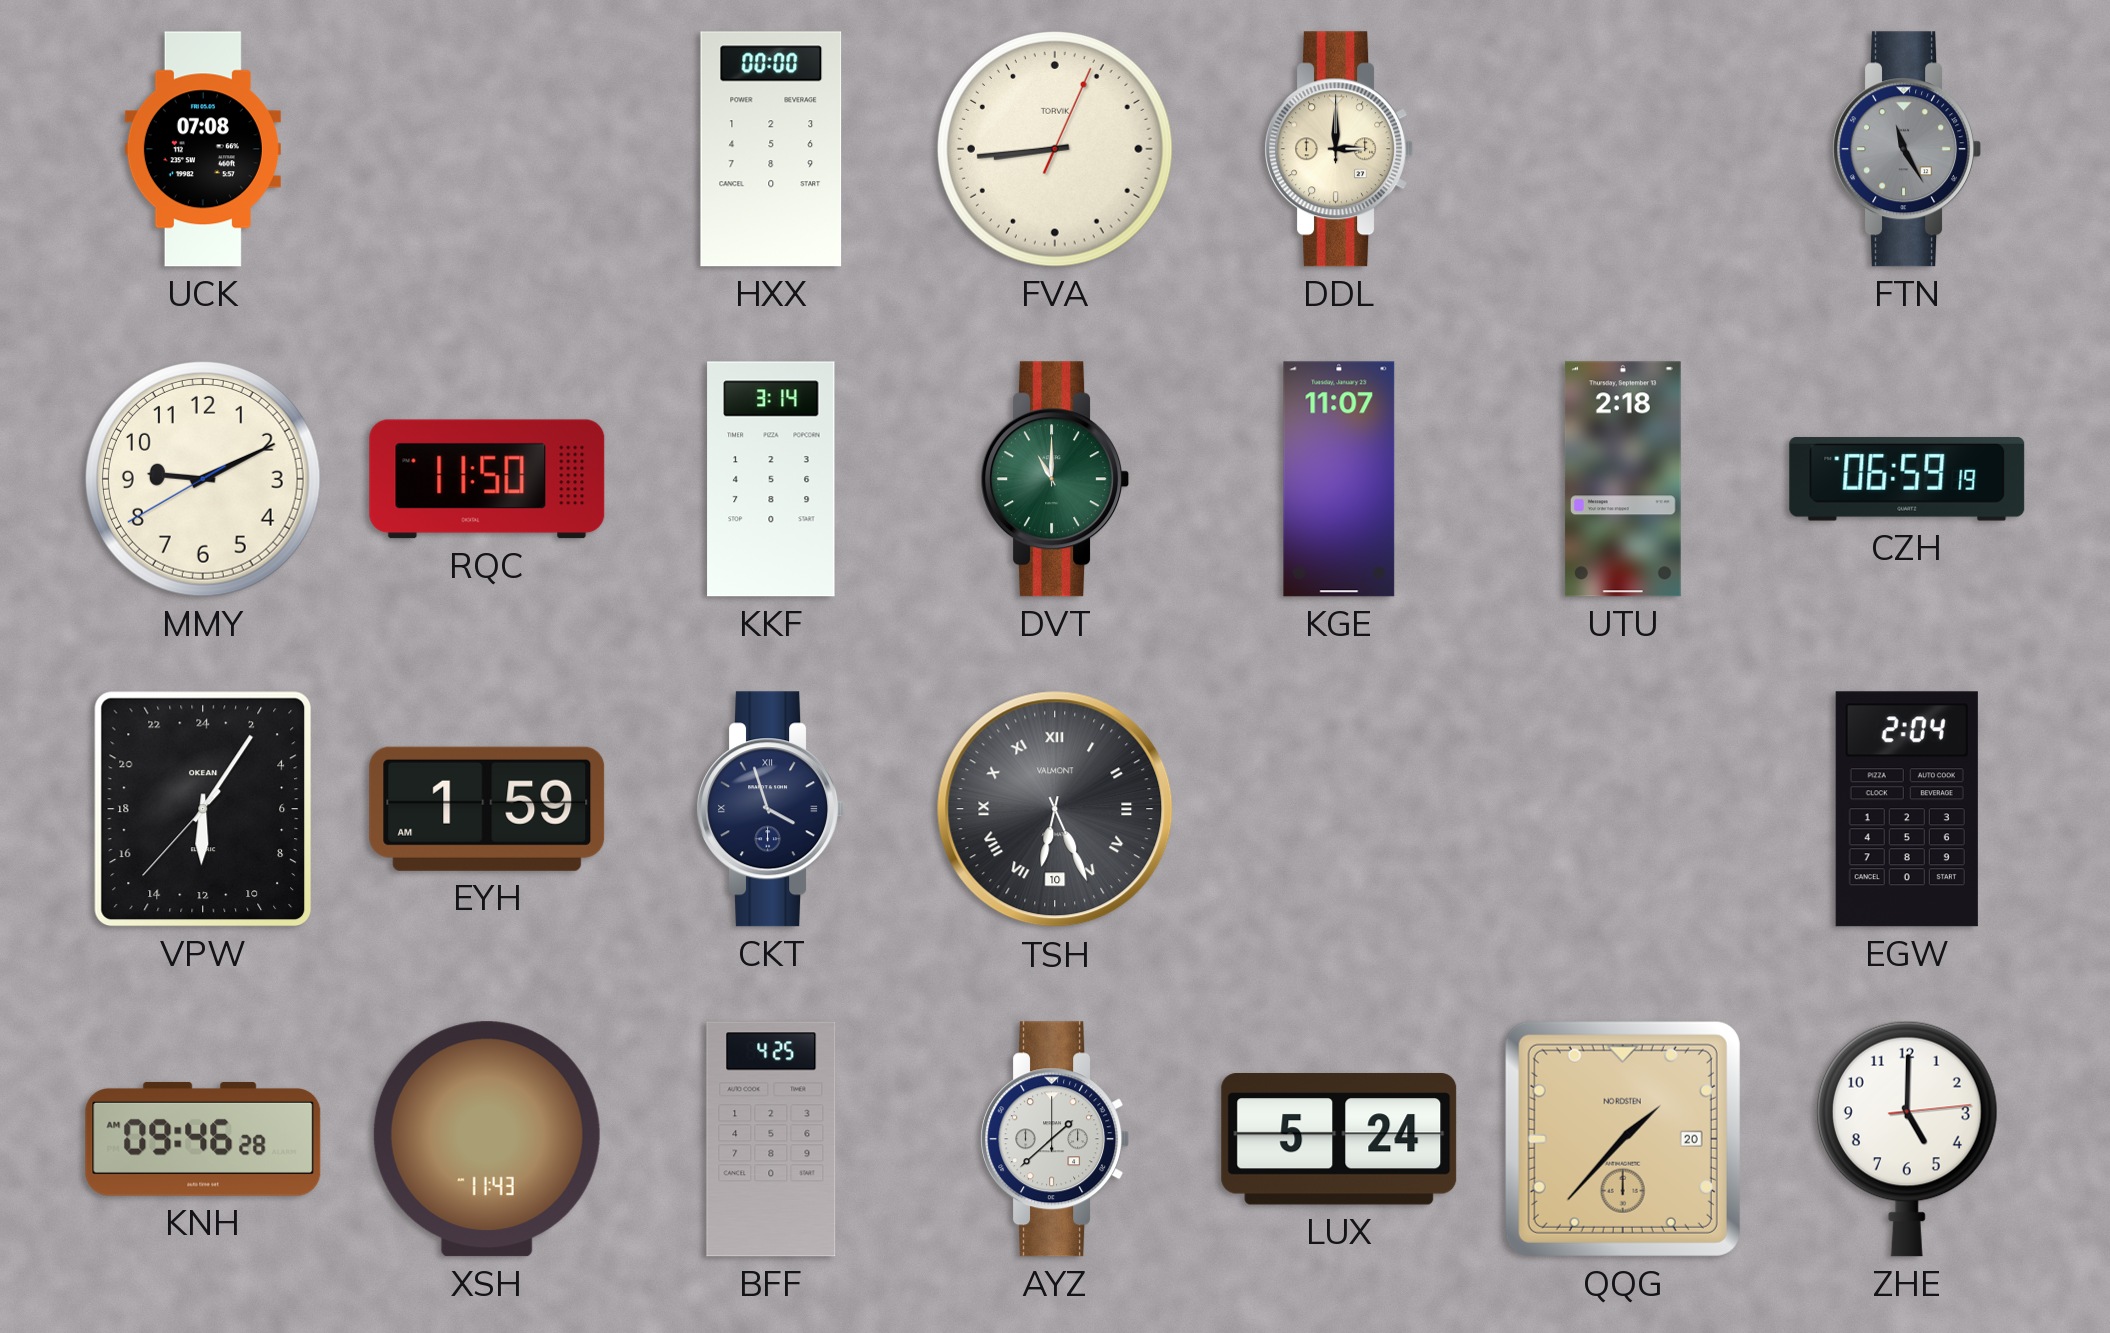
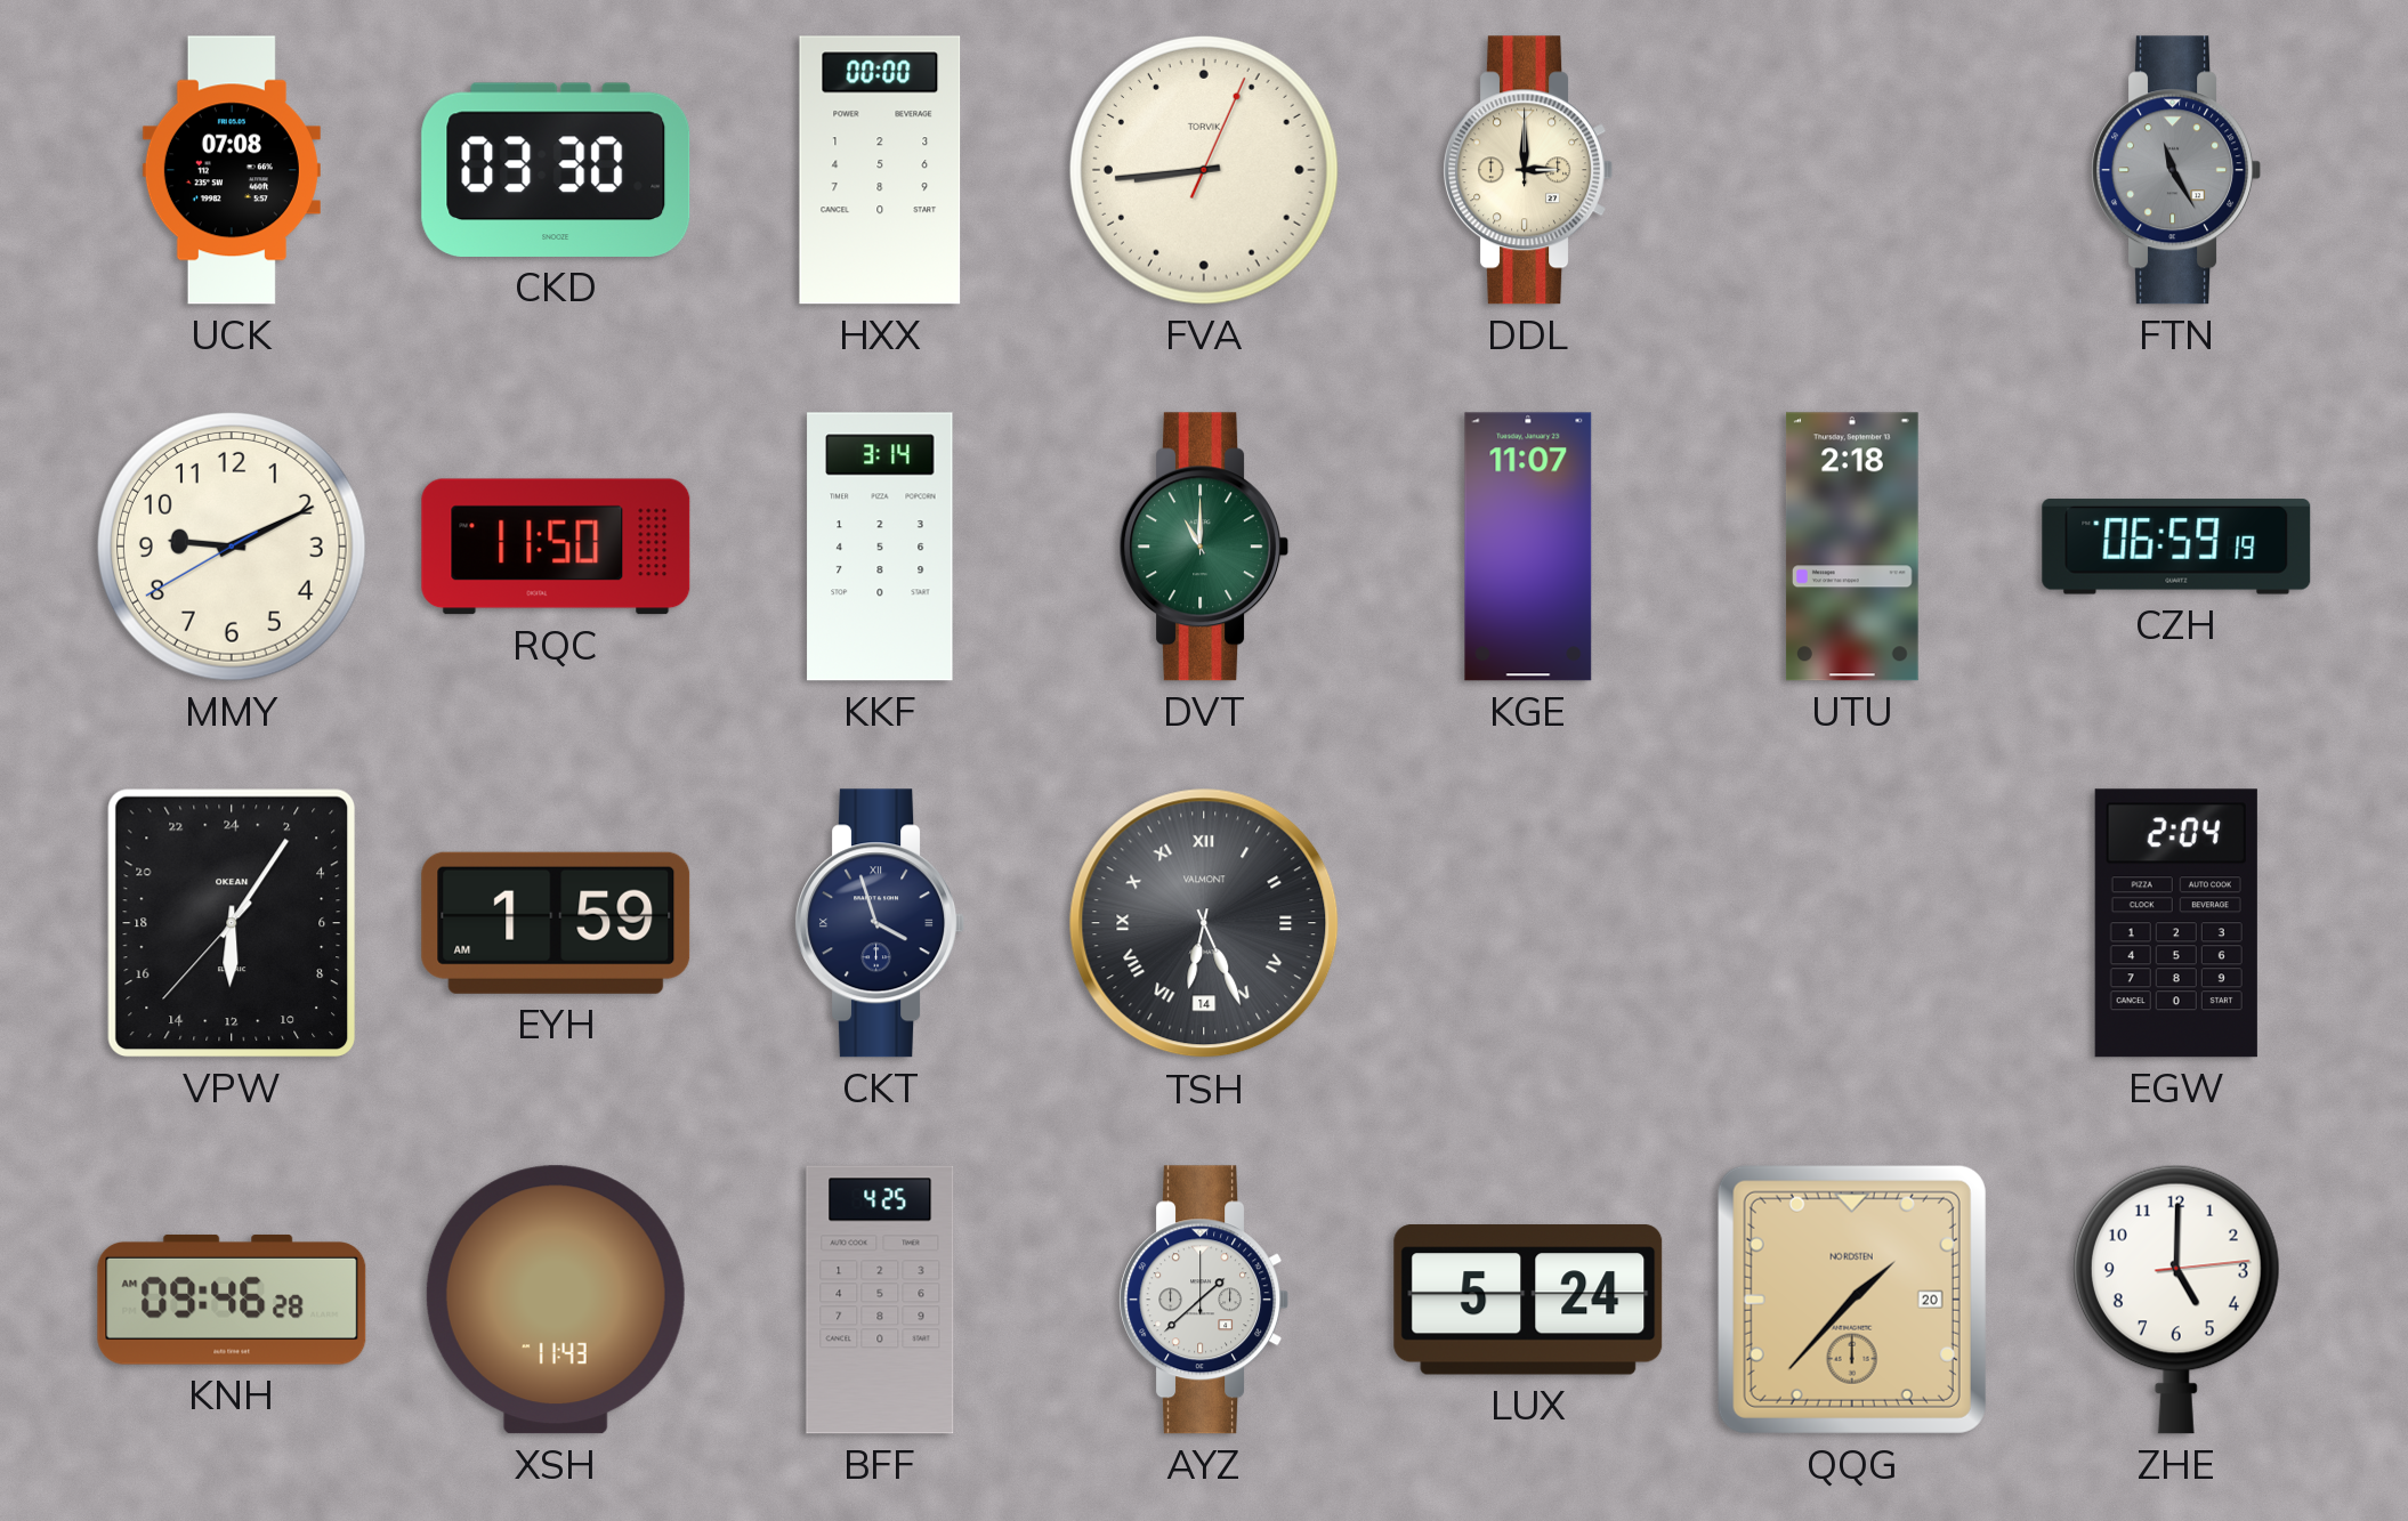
CKD: none -> 03:30 (556, 170)
TSH date: 10 -> 14 (1204, 923)
